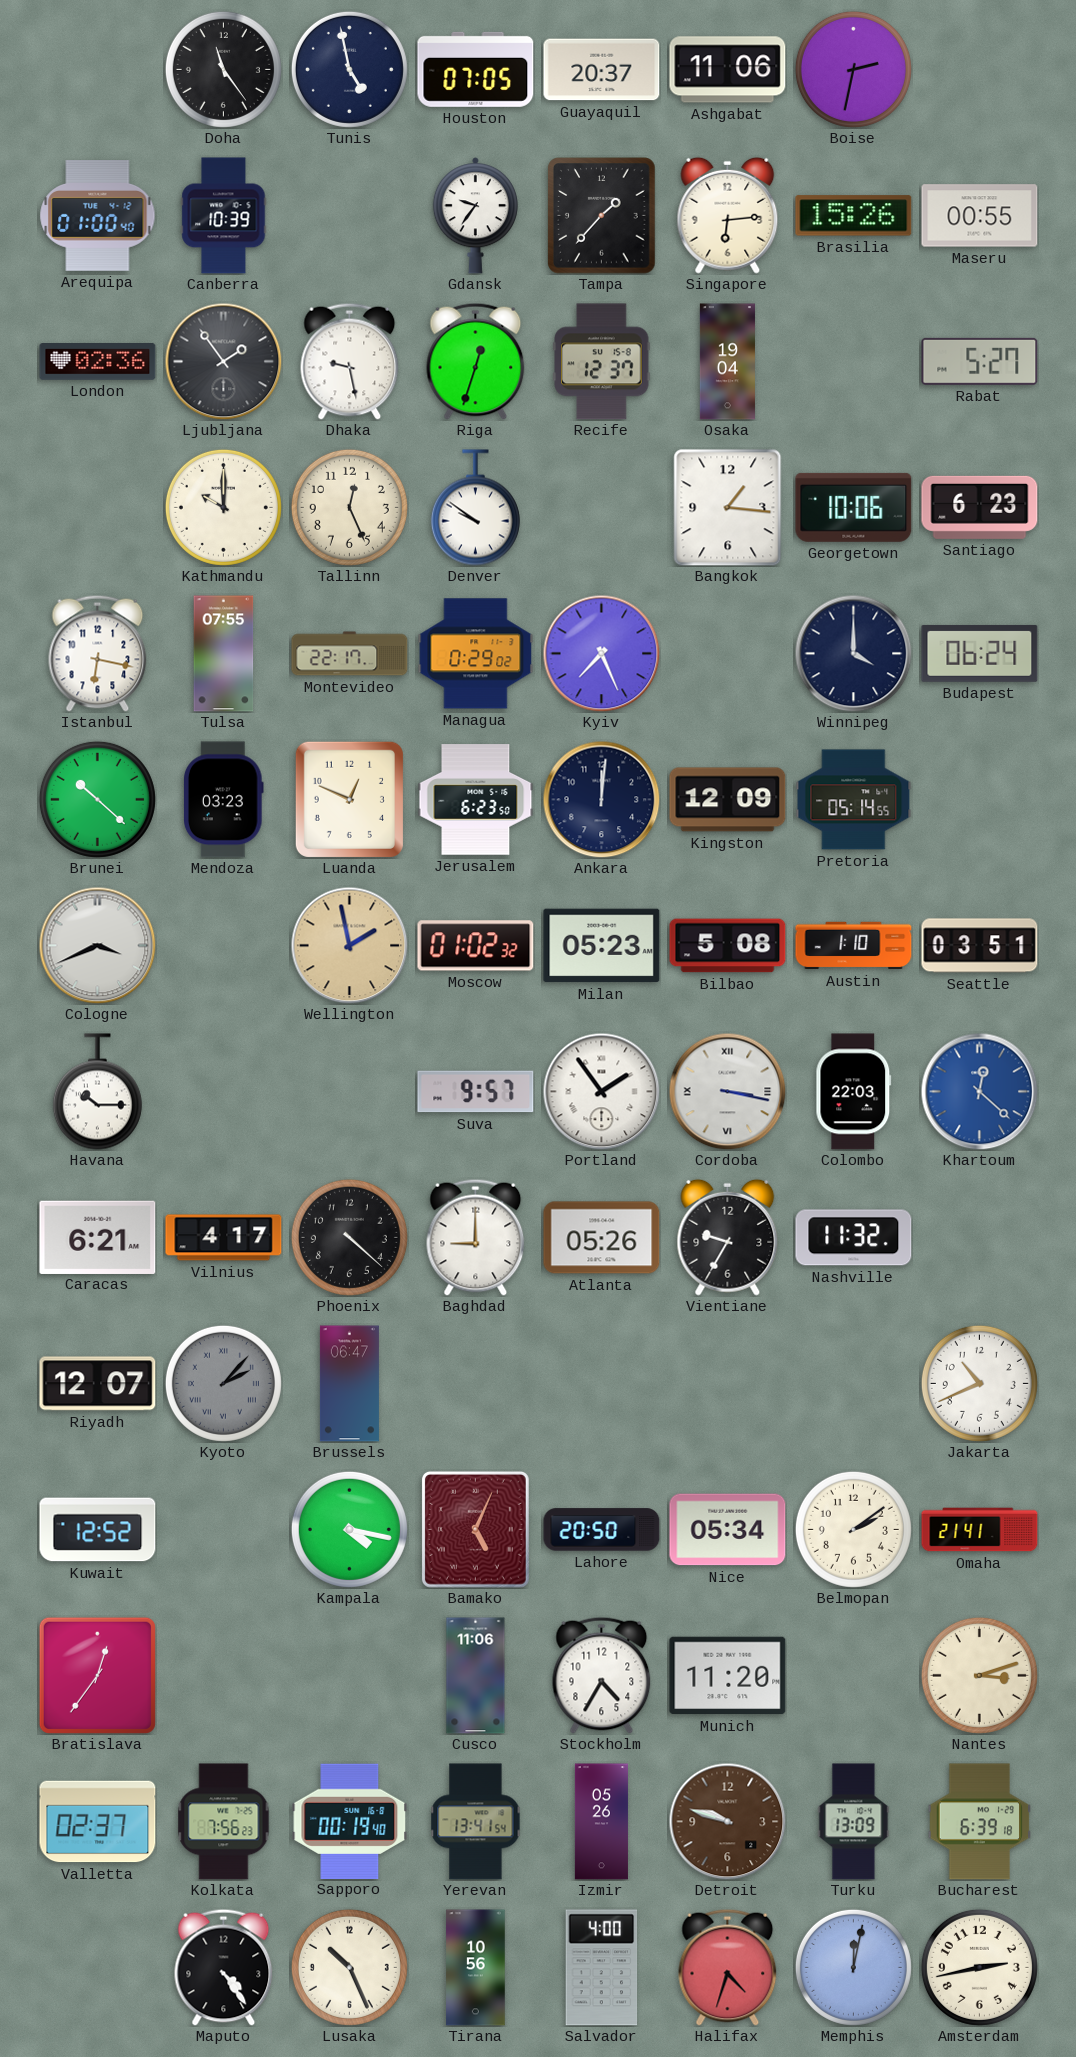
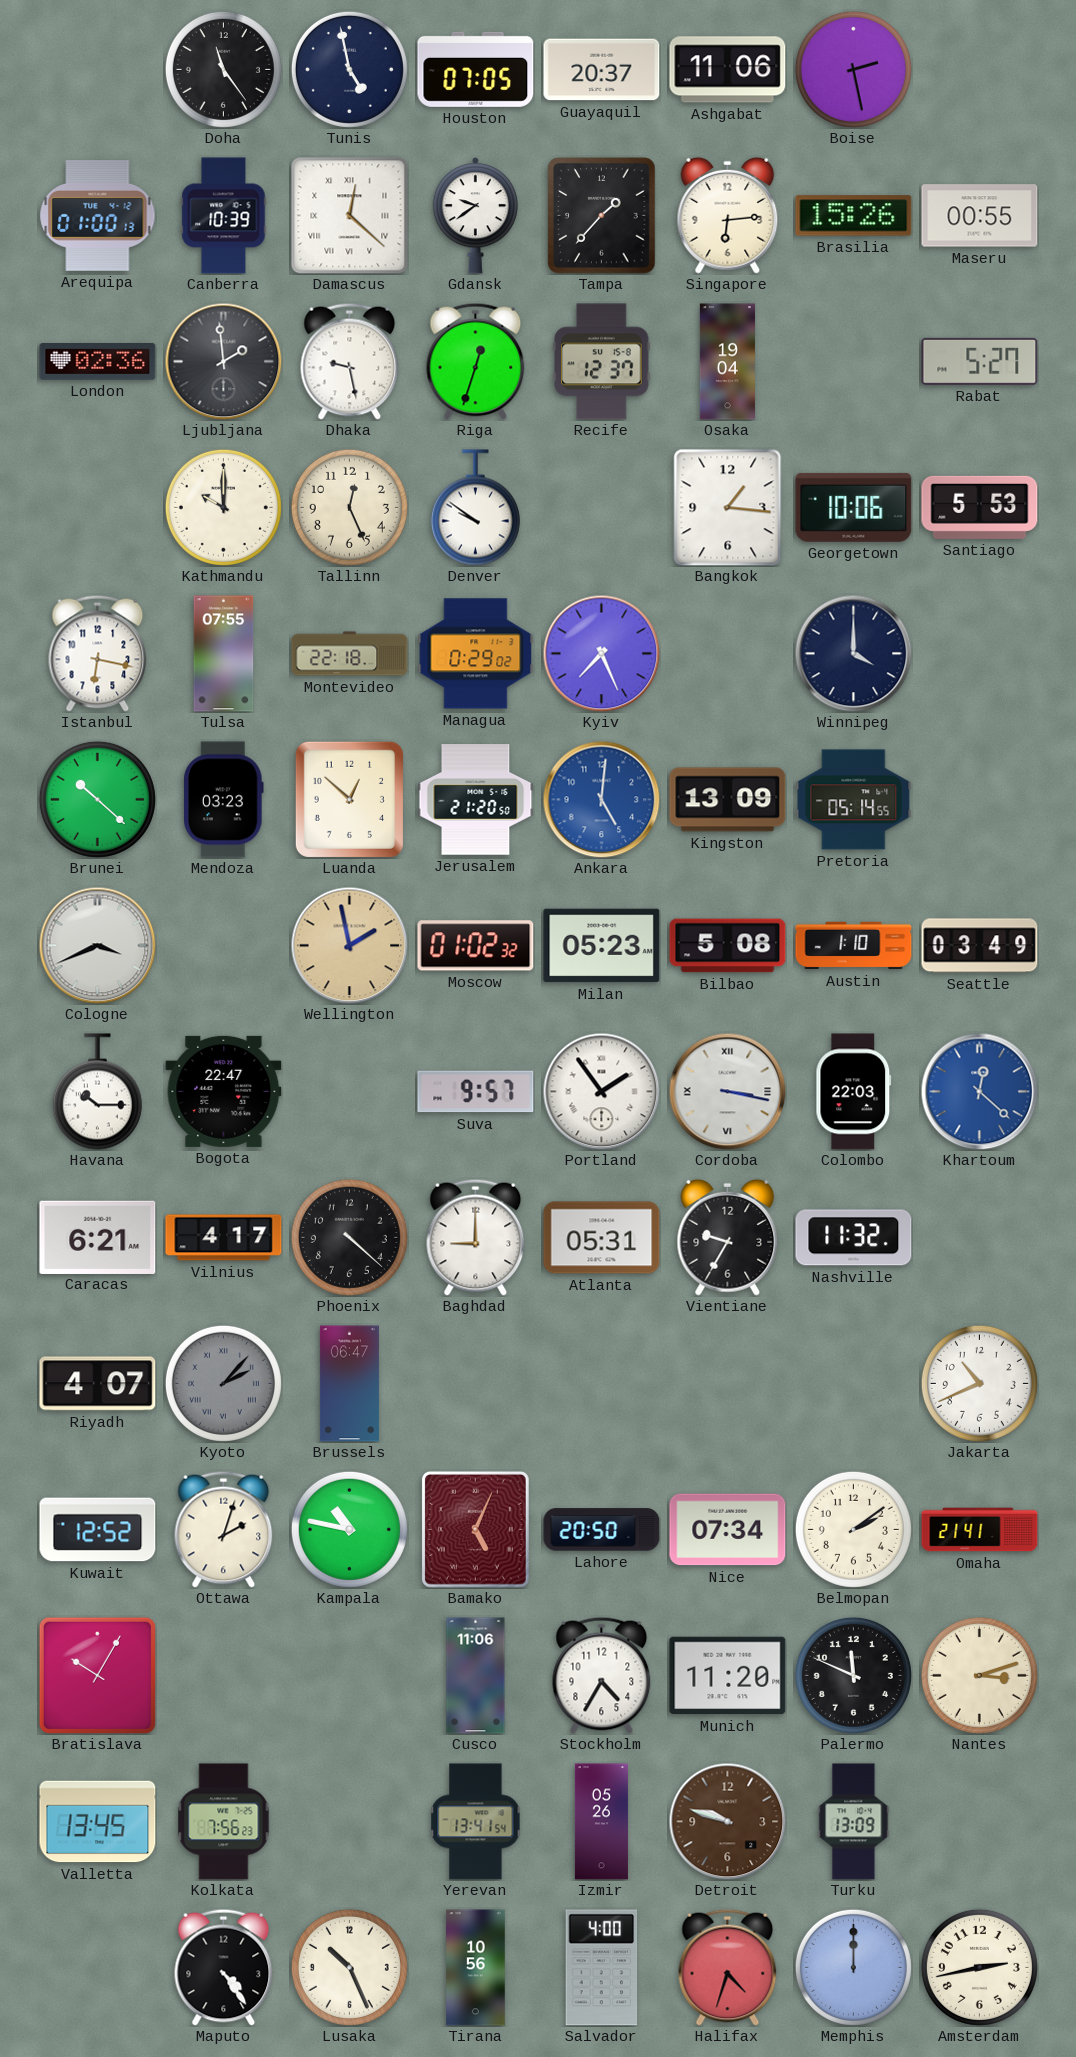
Boise: 2:32 -> 2:28 (853, 69)
Arequipa: 01:00:40 -> 01:00:13 (98, 216)
Damascus: none -> 12:22 (350, 216)
Gdansk: 9:36 -> 9:39 (475, 216)
Ljubljana: 1:54 -> 1:59 (223, 361)
Santiago: 6:23 -> 5:53 (980, 507)
Montevideo: 22:17 -> 22:18 (350, 654)
Budapest: 06:24 -> none (980, 653)
Luanda: 12:49 -> 12:52 (349, 799)
Jerusalem: 6:23 -> 21:20 (476, 800)
Ankara: 12:01 -> 5:01 (601, 799)
Ankara dial: navy -> blue (601, 799)
Kingston: 12:09 -> 13:09 (728, 800)
Seattle: 03:51 -> 03:49 (980, 946)
Bogota: none -> 22:47 (224, 1091)
Atlanta: 05:26 -> 05:31 (602, 1238)
Riyadh: 12:07 -> 4:07 (98, 1384)
Ottawa: none -> 2:03 (224, 1529)
Kampala: 4:17 -> 10:47 (349, 1529)
Nice: 05:34 -> 07:34 (728, 1530)
Bratislava: 12:36 -> 10:05 (97, 1675)
Palermo: none -> 11:49 (853, 1675)
Valletta: 02:37 -> 13:45 (98, 1822)
Sapporo: 00:19 -> none (350, 1821)
Bucharest: 6:39 -> none (979, 1822)
Memphis: 12:02 -> 12:00 (853, 1967)
